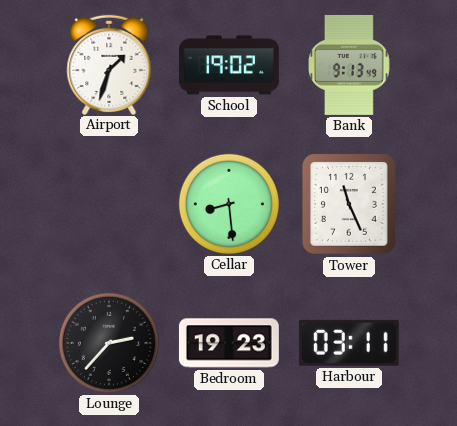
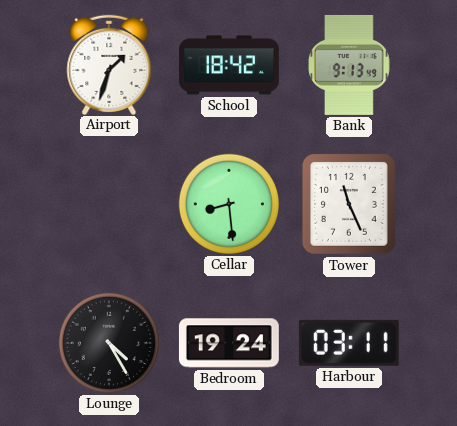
School: 19:02 -> 18:42 (229, 65)
Lounge: 2:37 -> 4:25 (109, 343)
Bedroom: 19:23 -> 19:24 (229, 343)
